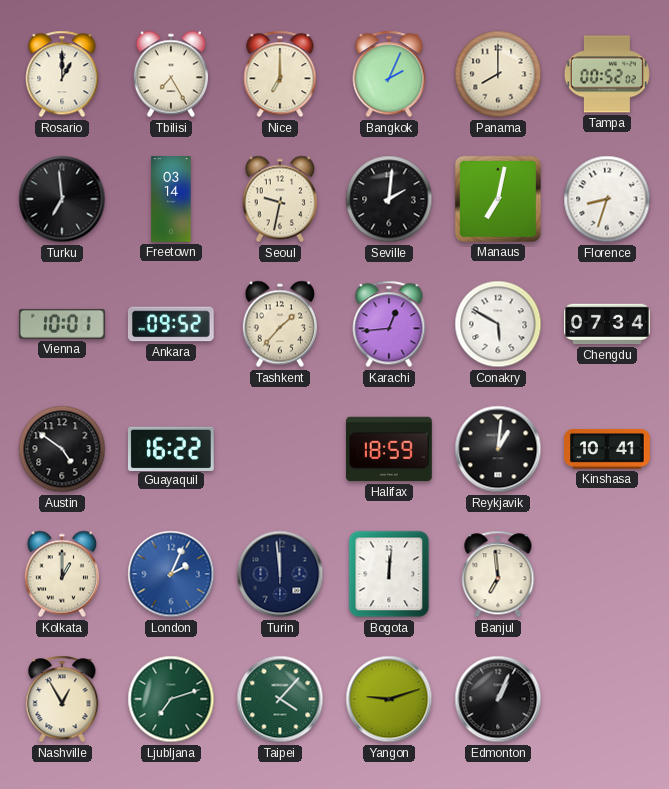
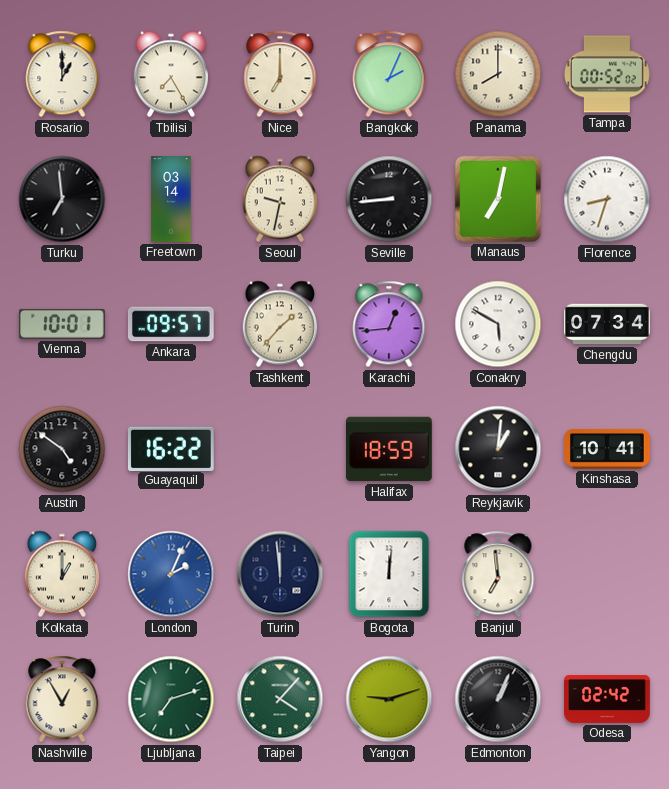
Seville: 2:01 -> 8:44 (389, 199)
Ankara: 09:52 -> 09:57 (171, 324)
Odesa: none -> 02:42 (607, 699)
